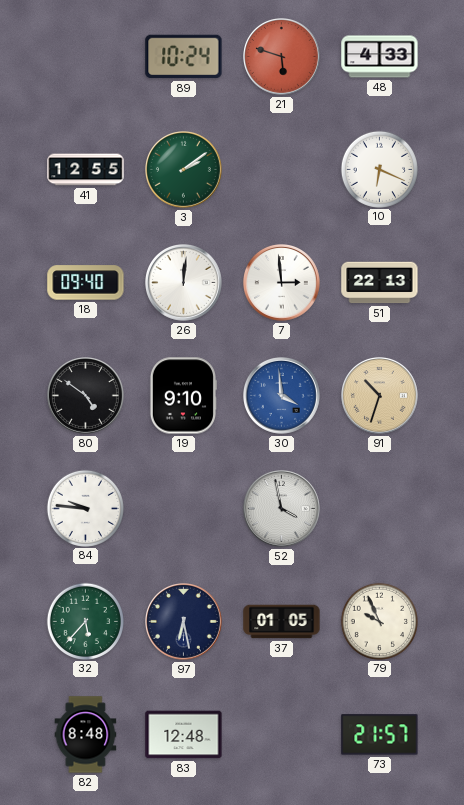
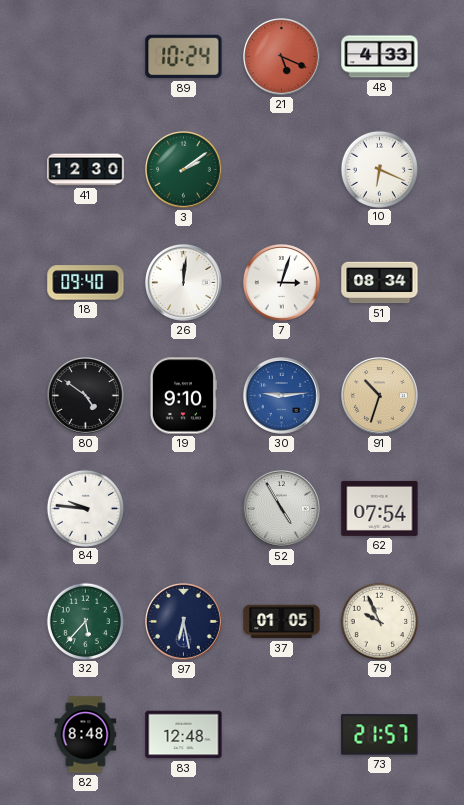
21: 5:48 -> 5:19 (282, 57)
41: 12:55 -> 12:30 (86, 170)
7: 2:59 -> 3:03 (282, 283)
51: 22:13 -> 08:34 (380, 283)
30: 3:59 -> 9:14 (282, 396)
52: 3:58 -> 4:55 (282, 509)
62: none -> 07:54 (380, 508)
